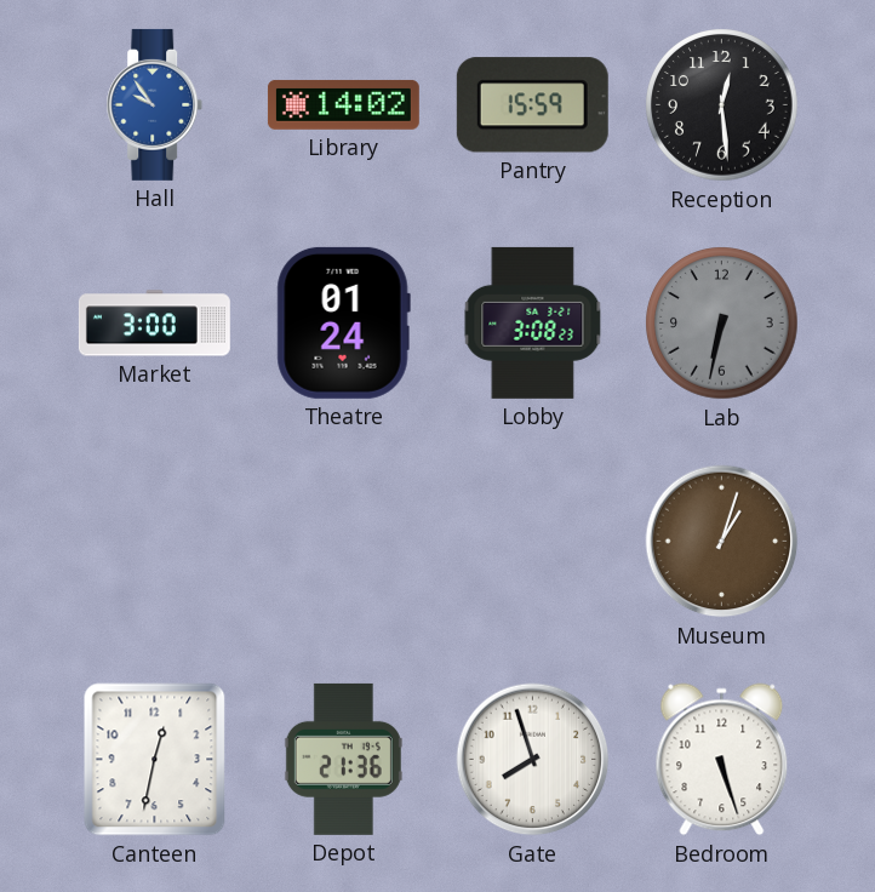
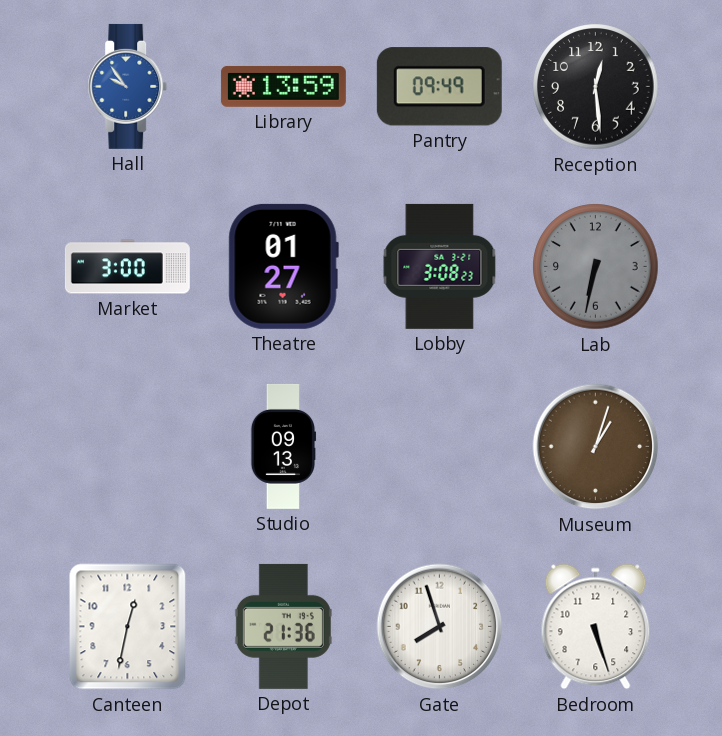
Library: 14:02 -> 13:59 (283, 86)
Pantry: 15:59 -> 09:49 (439, 87)
Theatre: 01:24 -> 01:27 (283, 266)
Studio: none -> 09:13 (283, 446)
